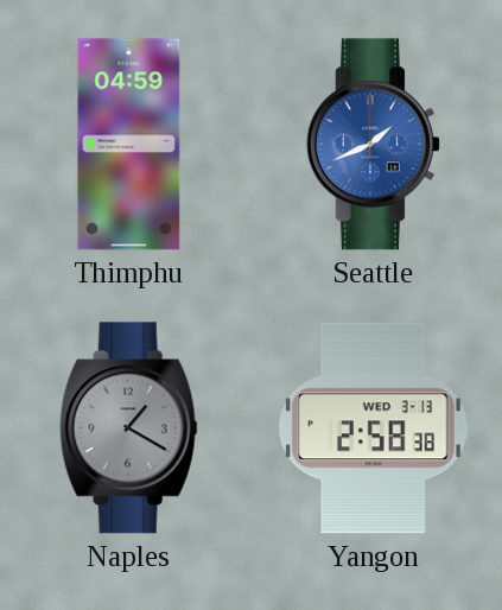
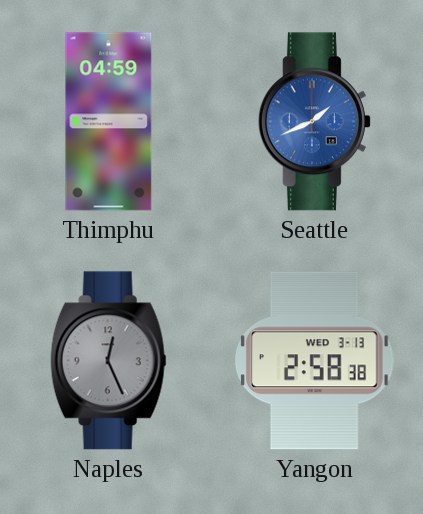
Naples: 1:20 -> 12:26 (108, 361)
